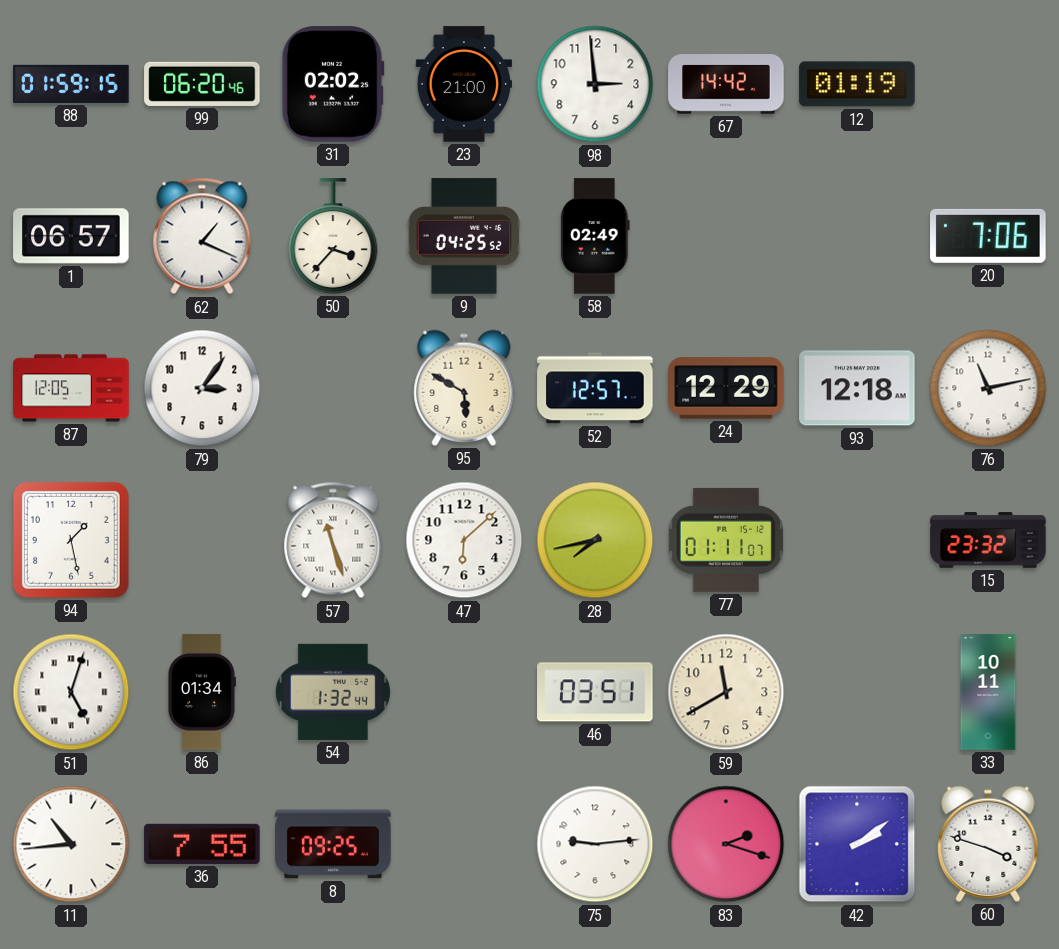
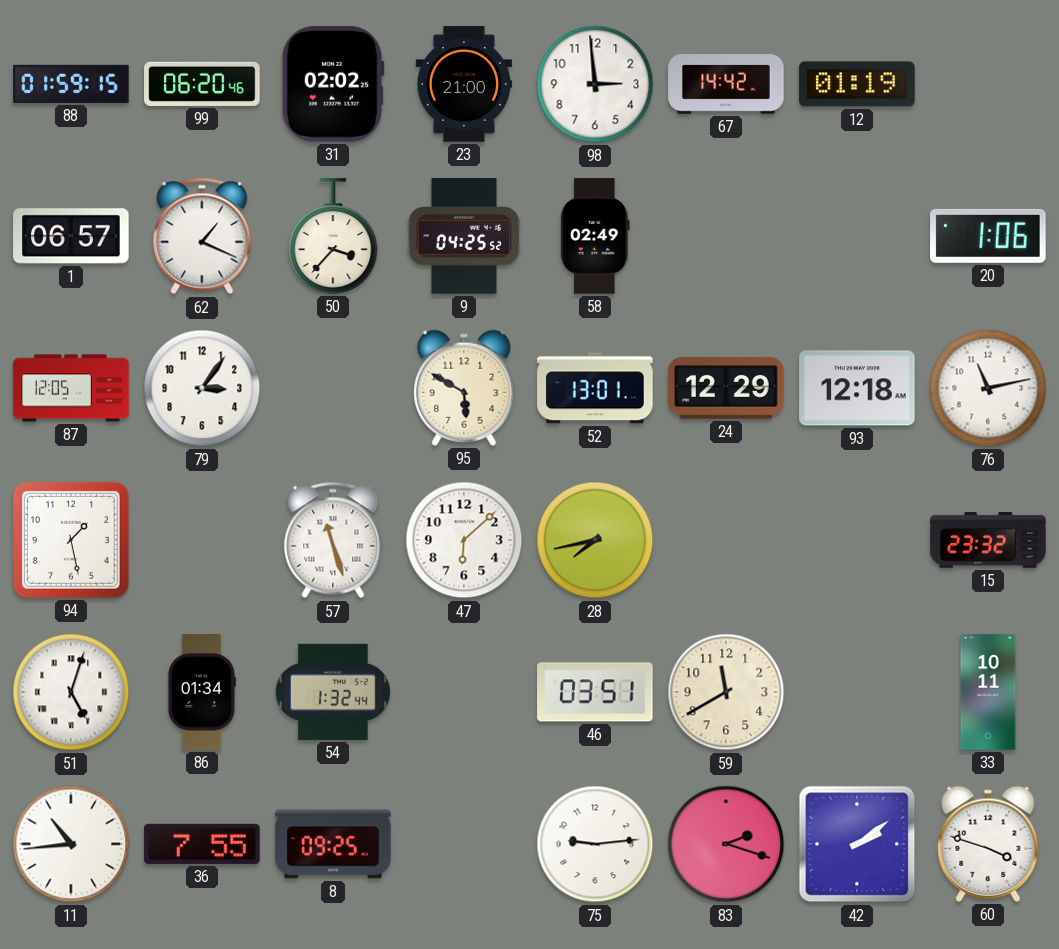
20: 7:06 -> 1:06 (988, 236)
52: 12:57 -> 13:01 (595, 388)
77: 01:11 -> none (726, 540)
